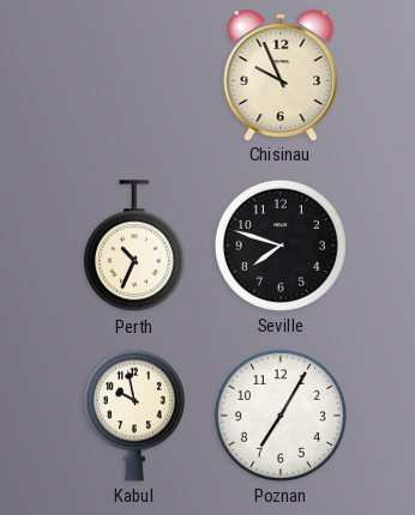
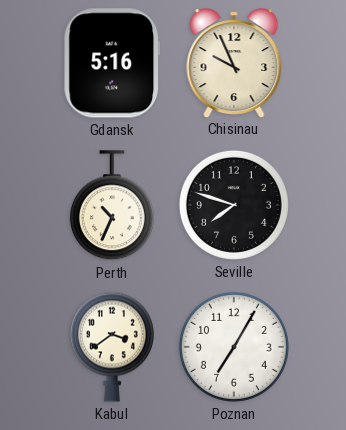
Gdansk: none -> 5:16 (111, 63)
Kabul: 9:58 -> 3:39 (112, 347)
